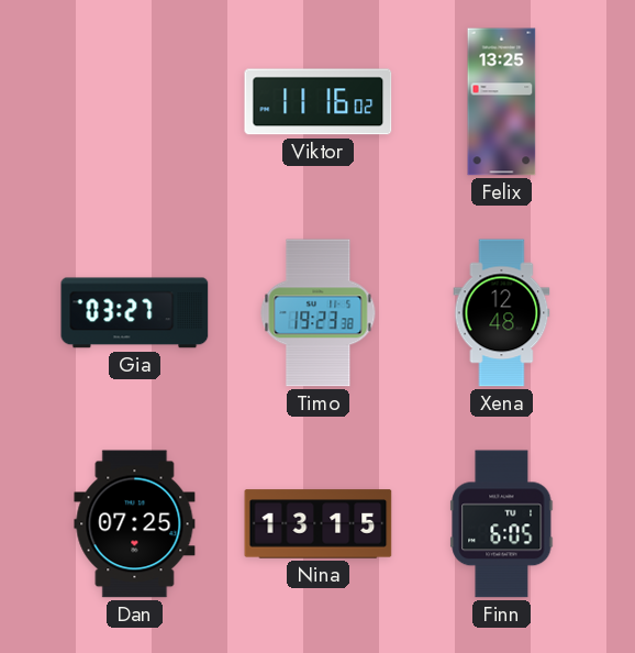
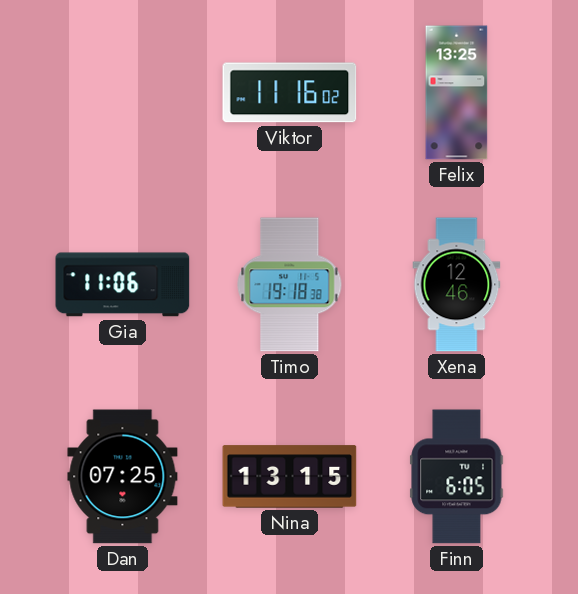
Gia: 03:27 -> 11:06 (123, 285)
Timo: 19:23 -> 19:18 (290, 285)
Xena: 12:48 -> 12:46 (457, 285)
